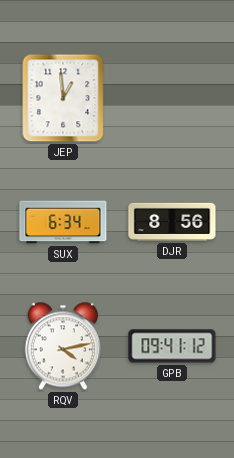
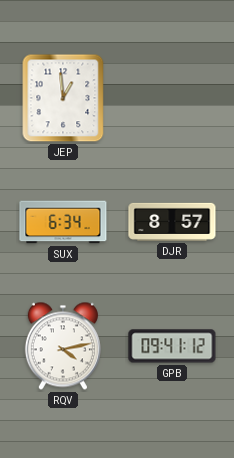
DJR: 8:56 -> 8:57 (172, 222)
